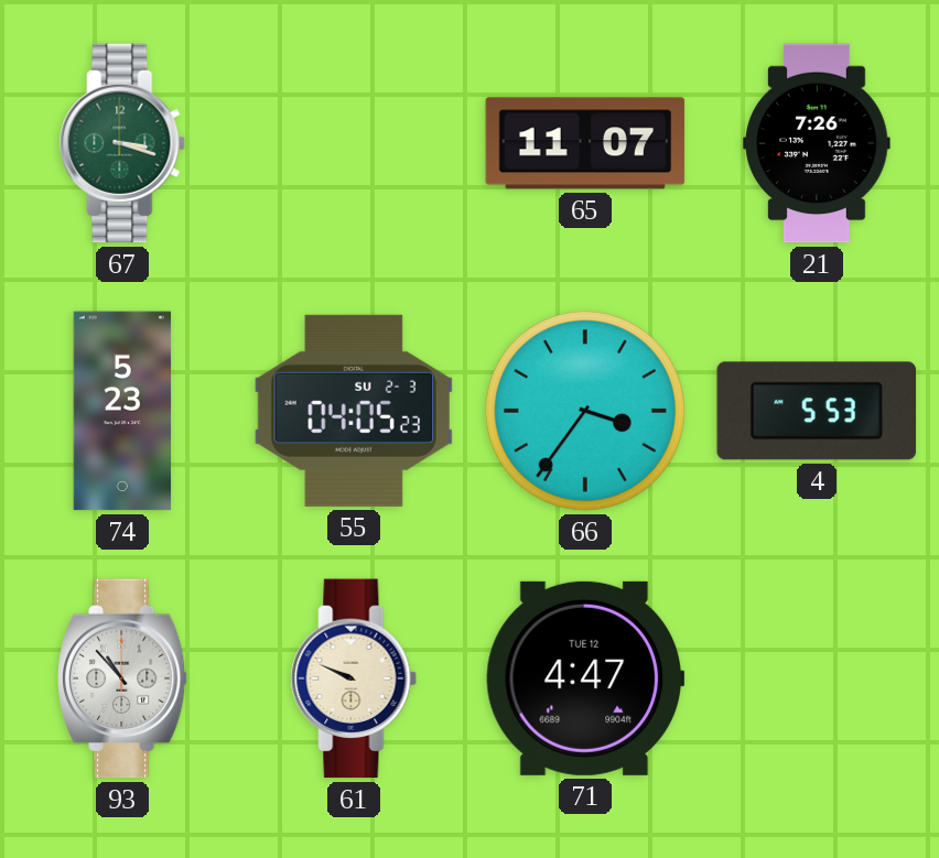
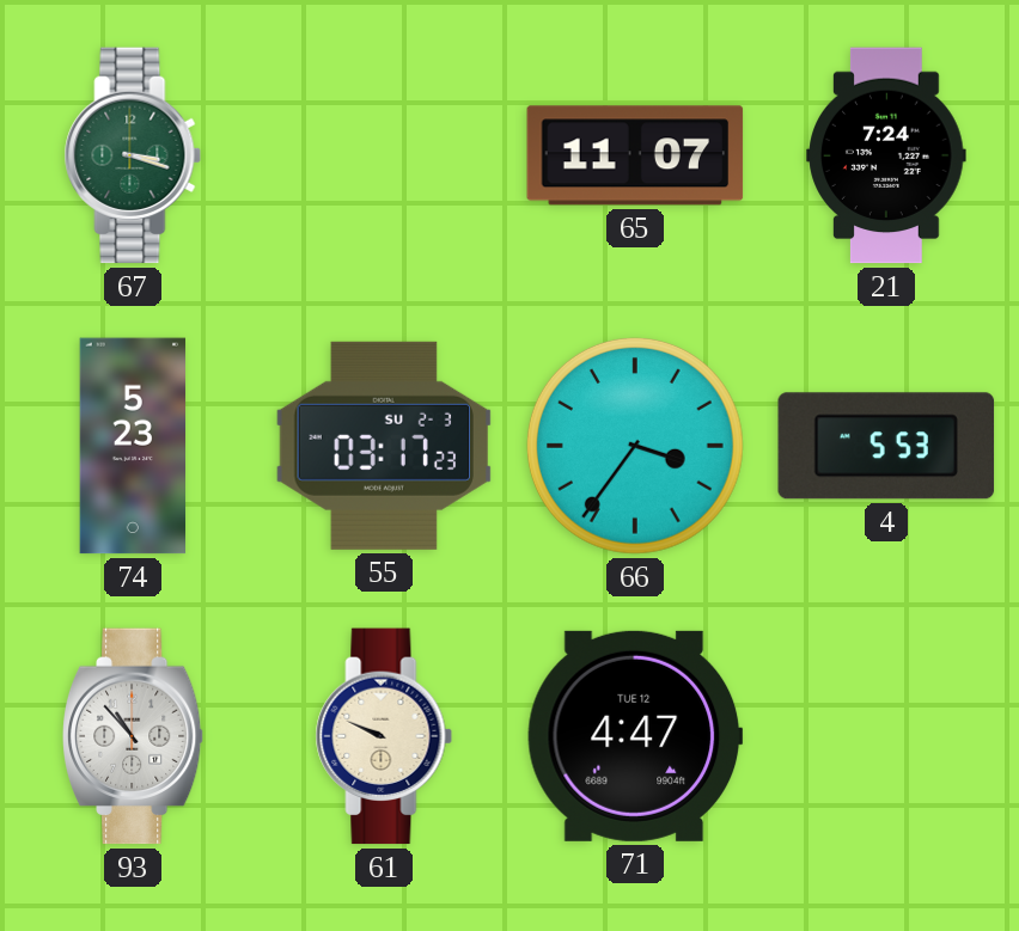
21: 7:26 -> 7:24 (886, 155)
55: 04:05 -> 03:17 (384, 446)
